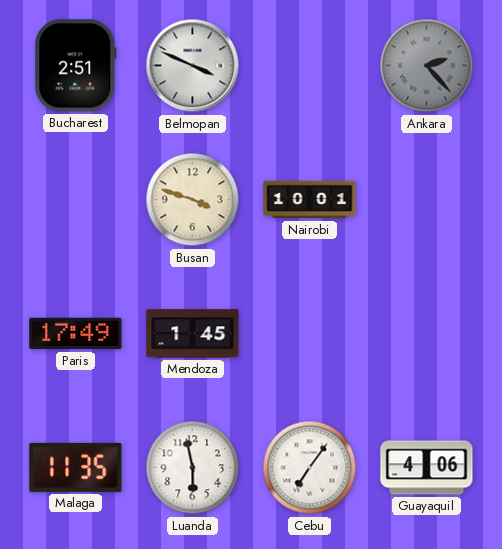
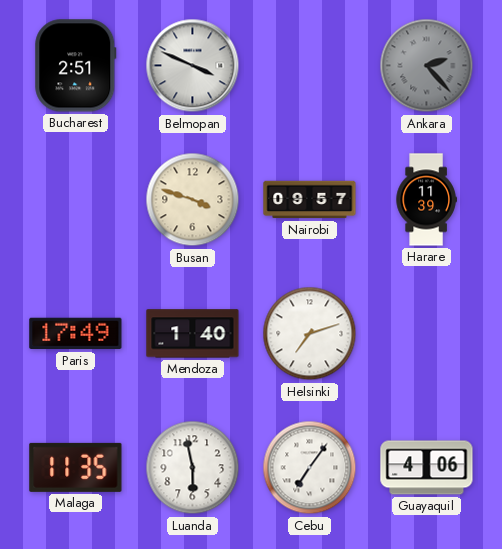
Nairobi: 10:01 -> 09:57 (310, 200)
Harare: none -> 11:39 (426, 200)
Mendoza: 1:45 -> 1:40 (193, 334)
Helsinki: none -> 7:12 (310, 334)
